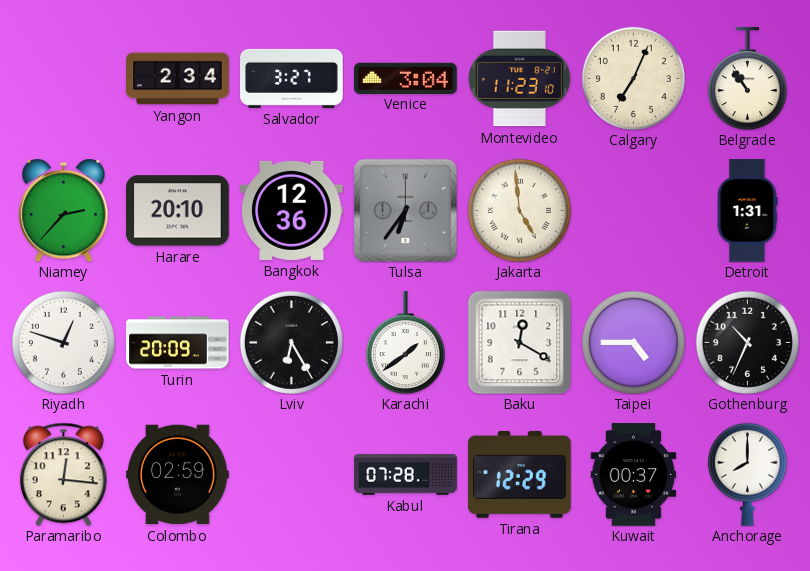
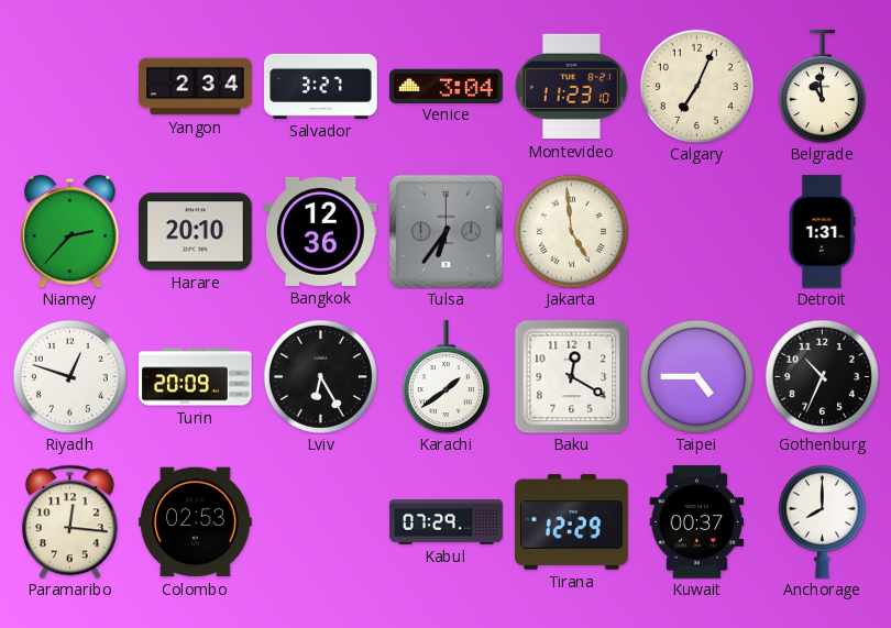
Belgrade: 10:54 -> 10:59 (822, 87)
Colombo: 02:59 -> 02:53 (196, 522)
Kabul: 07:28 -> 07:29 (447, 522)
